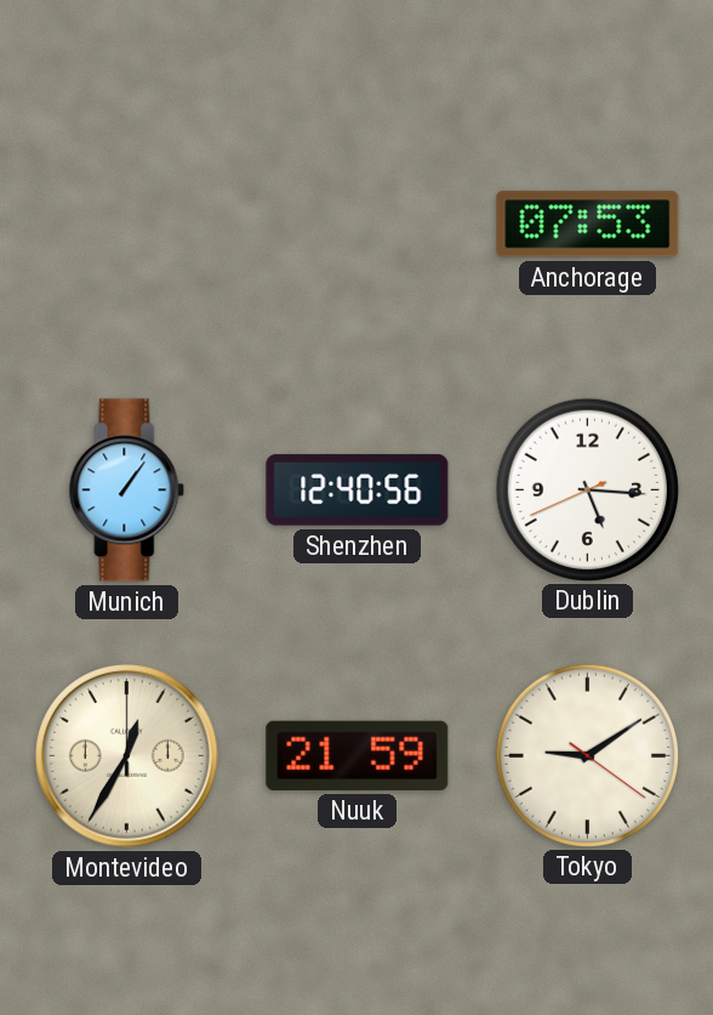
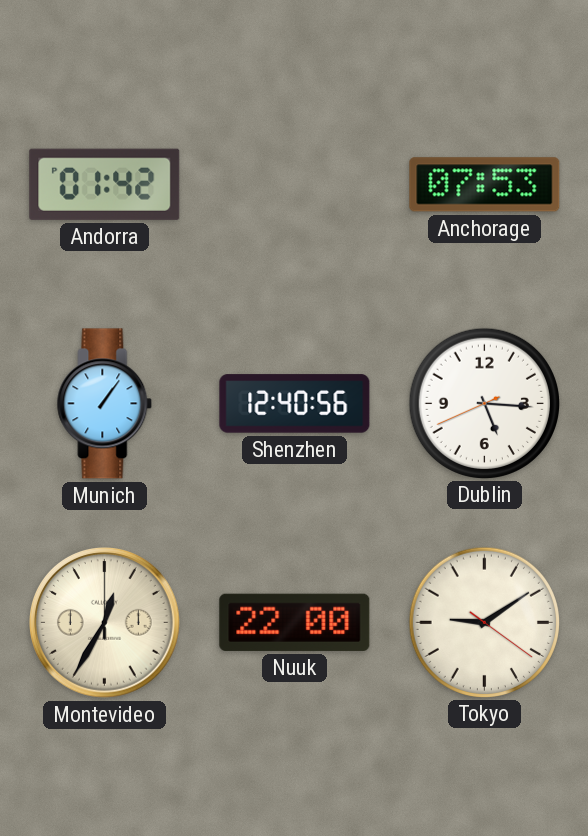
Andorra: none -> 01:42 (105, 184)
Nuuk: 21:59 -> 22:00 (295, 622)
